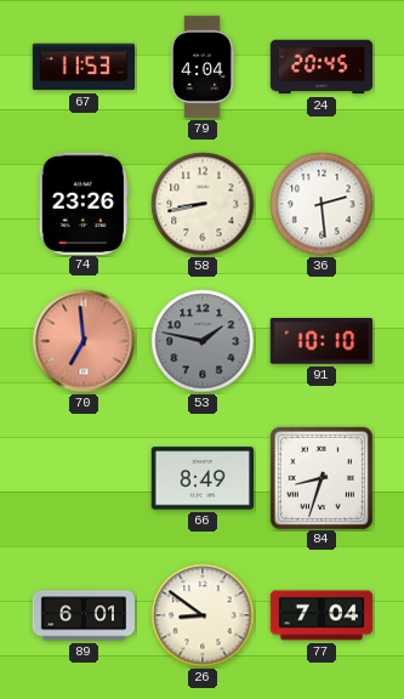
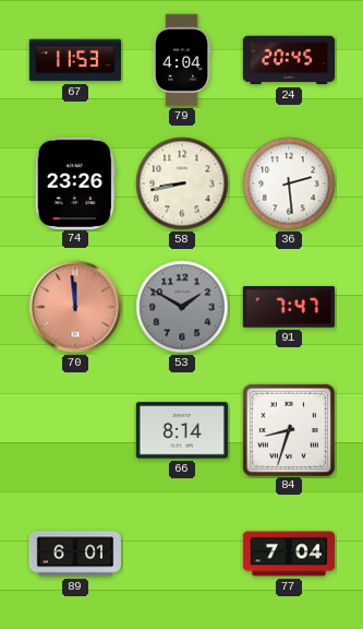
70: 6:59 -> 11:59 (75, 307)
53: 1:47 -> 1:50 (182, 307)
91: 10:10 -> 7:47 (289, 308)
66: 8:49 -> 8:14 (181, 430)
26: 8:51 -> none (203, 615)
